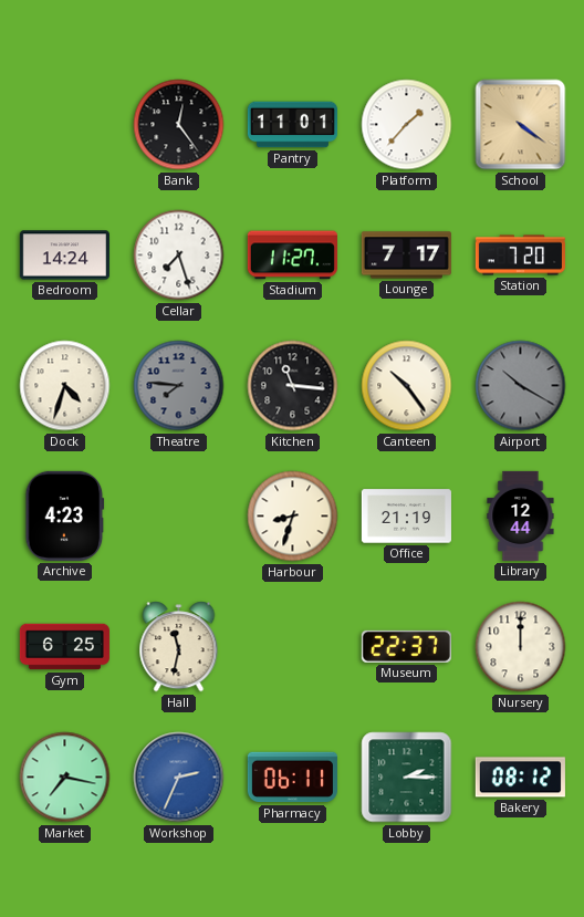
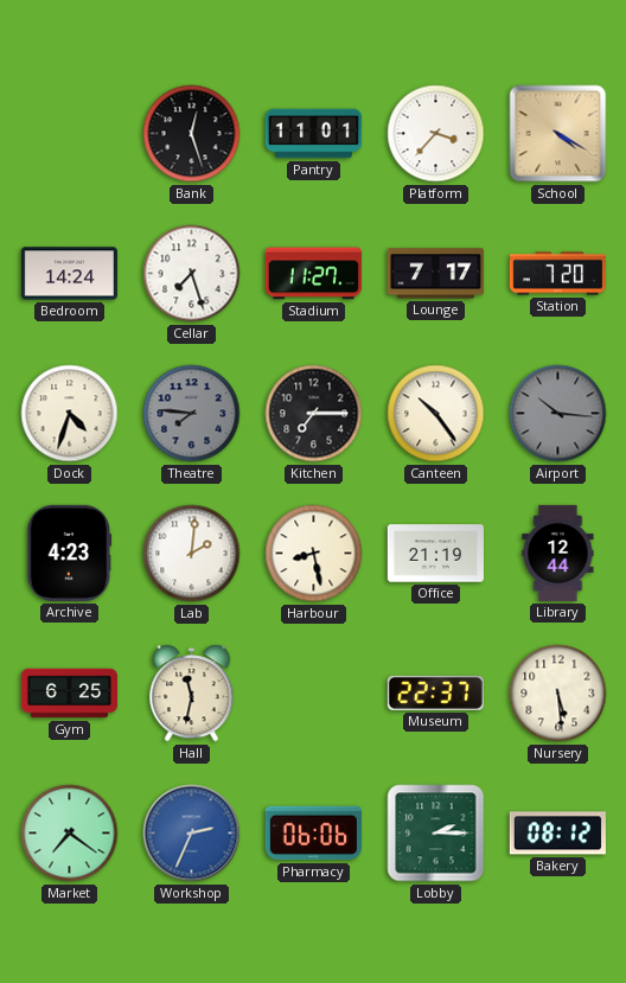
Bank: 12:24 -> 12:27 (192, 134)
Platform: 1:37 -> 3:37 (436, 134)
School: 4:21 -> 4:20 (558, 134)
Kitchen: 11:16 -> 7:15 (314, 414)
Airport: 10:20 -> 10:16 (558, 414)
Lab: none -> 2:01 (192, 554)
Harbour: 8:33 -> 8:28 (314, 554)
Nursery: 12:00 -> 5:29 (558, 694)
Market: 7:17 -> 7:21 (70, 834)
Pharmacy: 06:11 -> 06:06 (313, 834)
